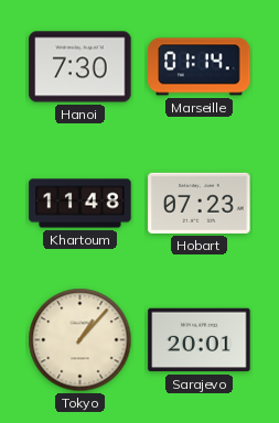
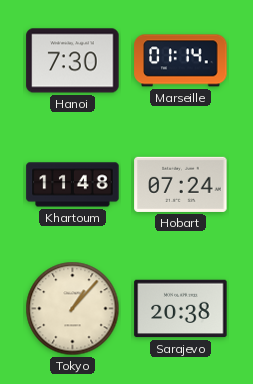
Hobart: 07:23 -> 07:24 (181, 184)
Sarajevo: 20:01 -> 20:38 (181, 309)
